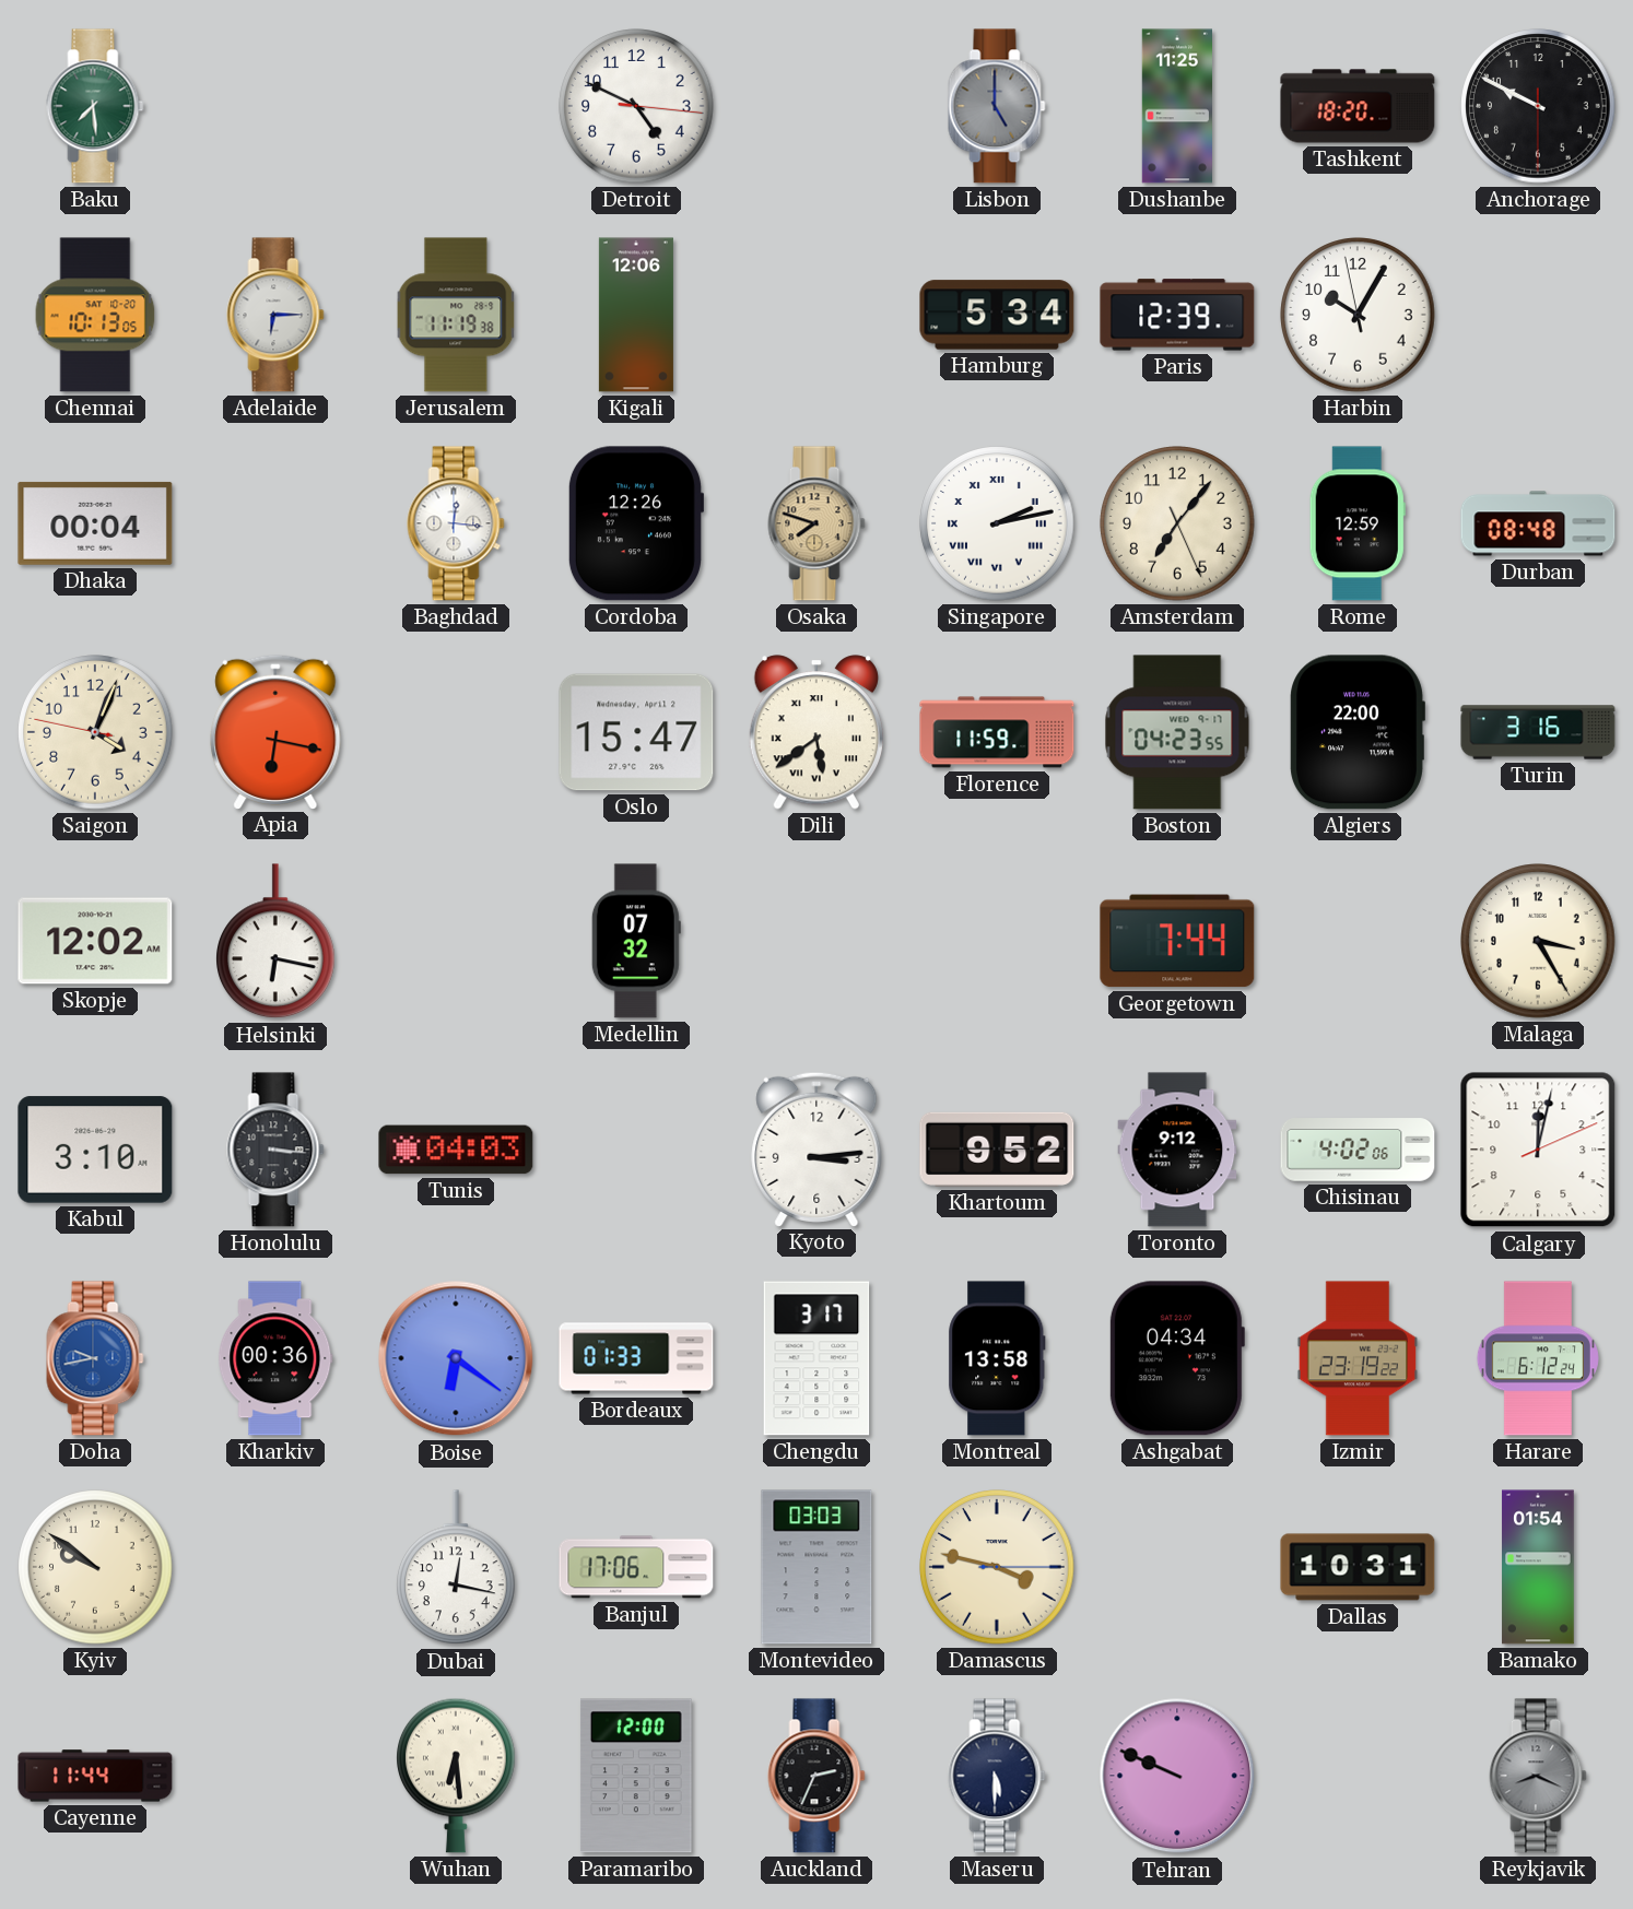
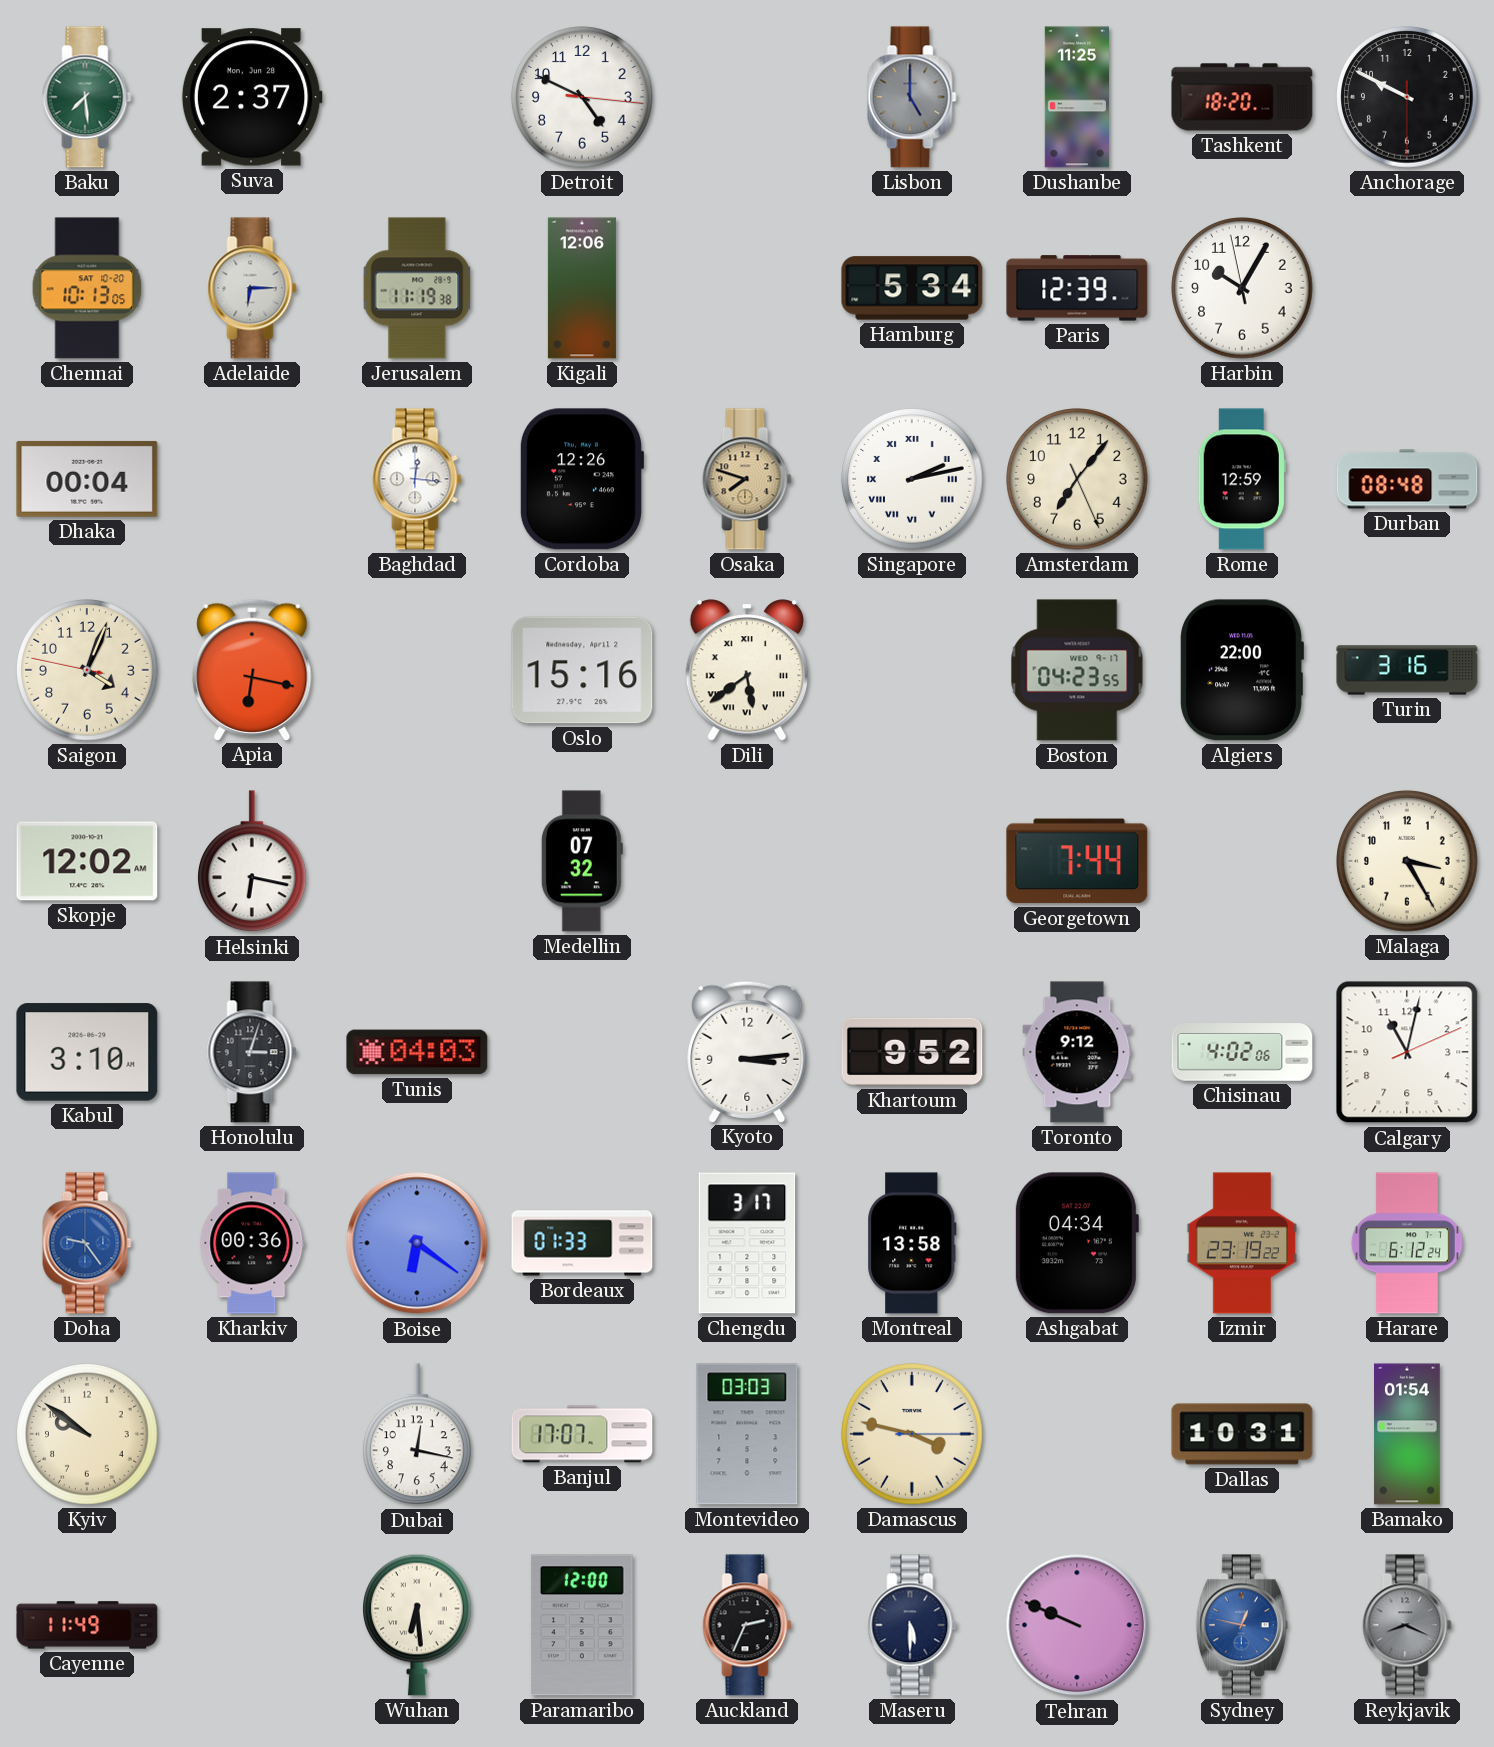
Suva: none -> 2:37 (252, 97)
Oslo: 15:47 -> 15:16 (582, 670)
Florence: 11:59 -> none (997, 732)
Honolulu: 3:16 -> 3:03 (252, 1052)
Calgary: 12:02 -> 11:02 (1407, 1052)
Doha: 9:43 -> 9:24 (87, 1243)
Banjul: 17:06 -> 17:07 (582, 1434)
Cayenne: 11:44 -> 11:49 (87, 1625)
Sydney: none -> 12:47 (1242, 1625)
